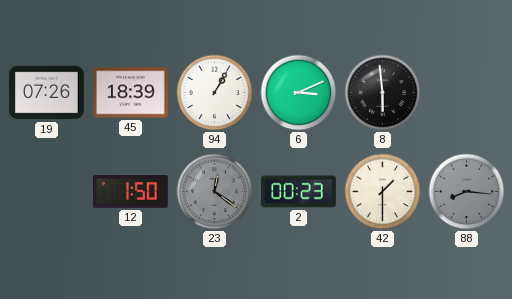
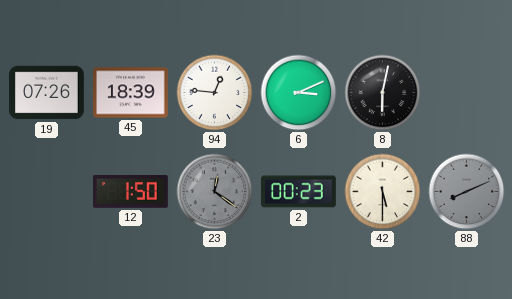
94: 1:05 -> 12:46 (215, 93)
8: 5:59 -> 6:02 (383, 93)
42: 1:30 -> 5:30 (383, 192)
88: 8:16 -> 8:11 (467, 192)
